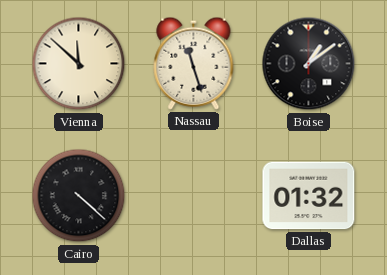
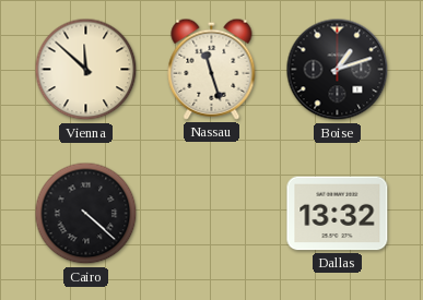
Boise: 1:09 -> 1:12 (338, 70)
Dallas: 01:32 -> 13:32 (338, 214)
